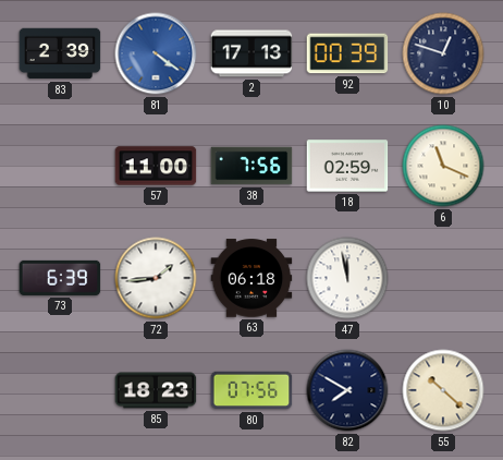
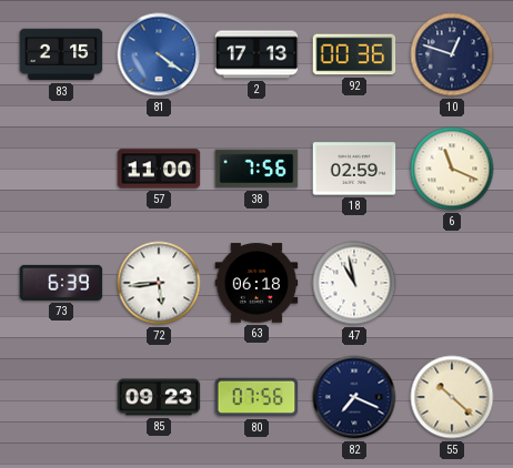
83: 2:39 -> 2:15 (61, 54)
92: 00:39 -> 00:36 (354, 54)
72: 1:44 -> 5:44 (159, 283)
47: 11:58 -> 10:58 (354, 283)
85: 18:23 -> 09:23 (159, 397)
82: 7:50 -> 7:19 (354, 397)
